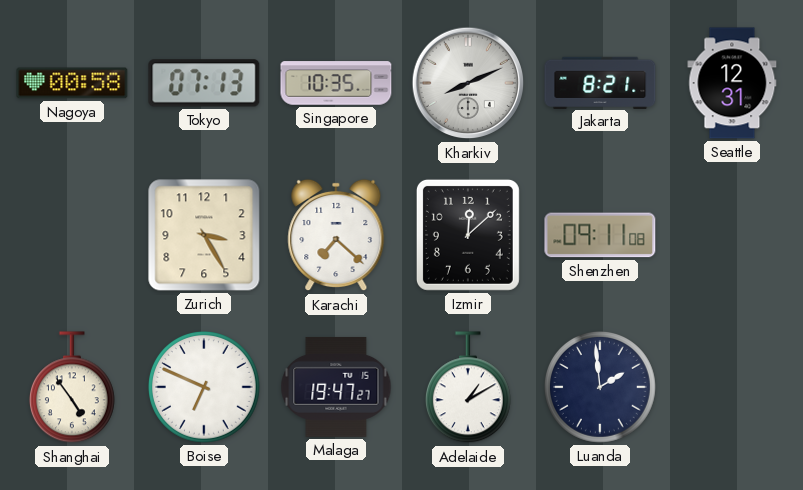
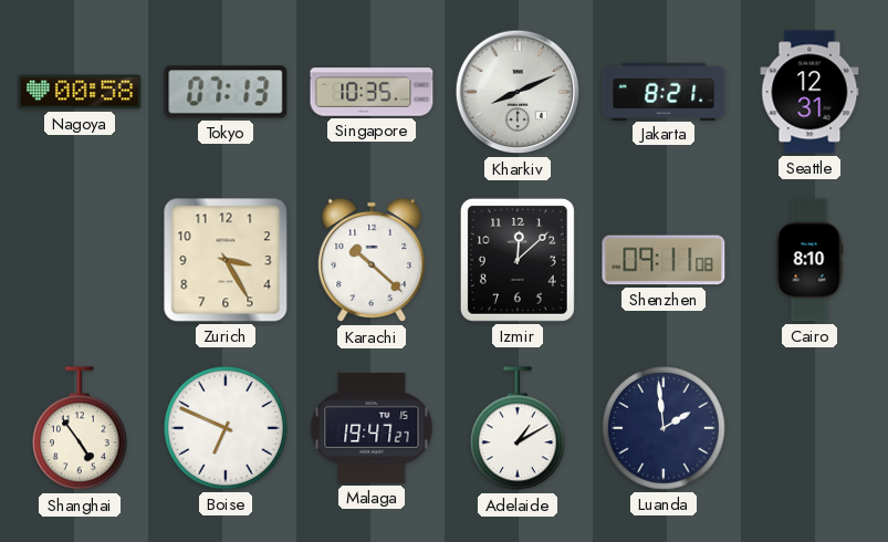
Karachi: 7:22 -> 10:22 (372, 260)
Cairo: none -> 8:10 (809, 260)
